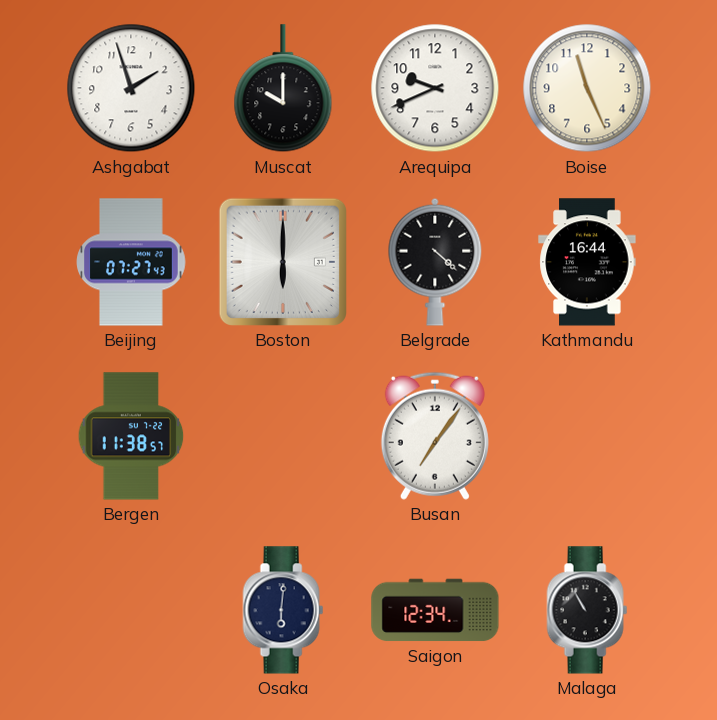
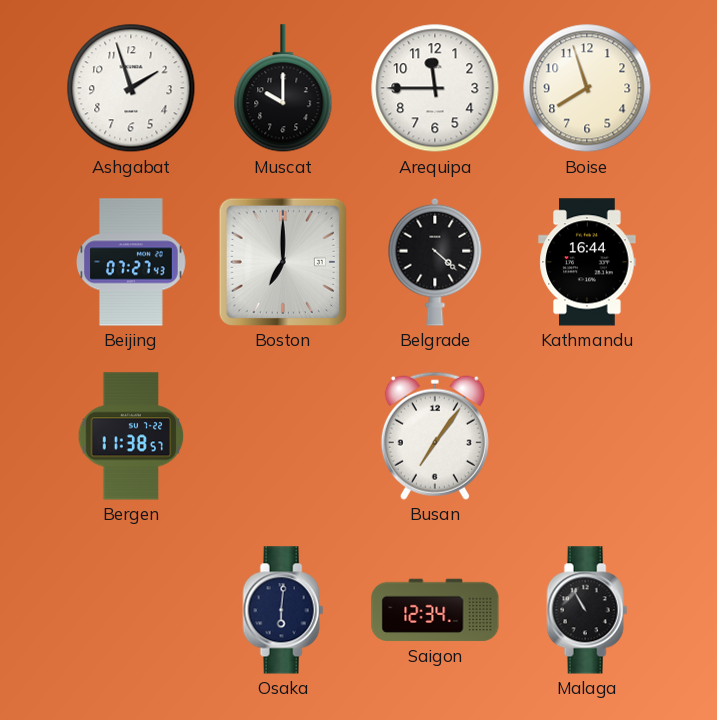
Arequipa: 9:41 -> 11:45 (435, 88)
Boise: 11:26 -> 7:57 (587, 88)
Boston: 6:00 -> 7:00 (283, 262)
